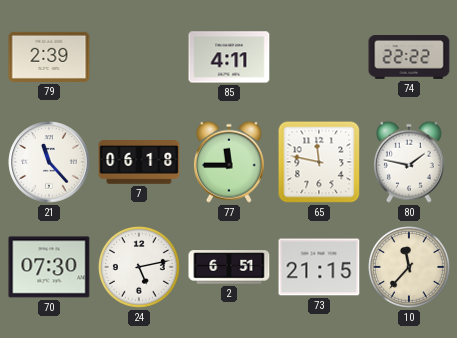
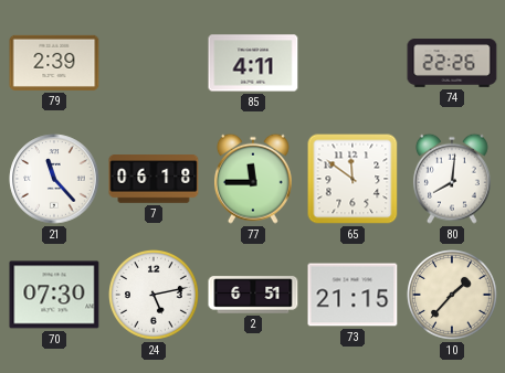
74: 22:22 -> 22:26 (452, 63)
65: 11:47 -> 11:51 (353, 179)
80: 1:47 -> 8:01 (452, 179)
10: 11:37 -> 1:37 (453, 296)
